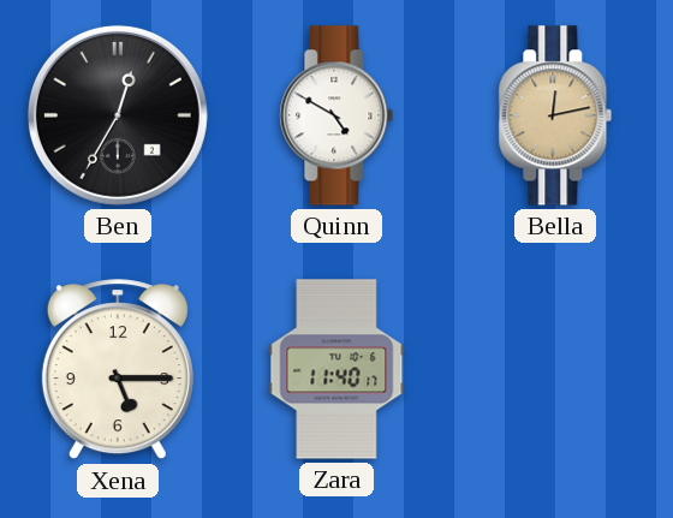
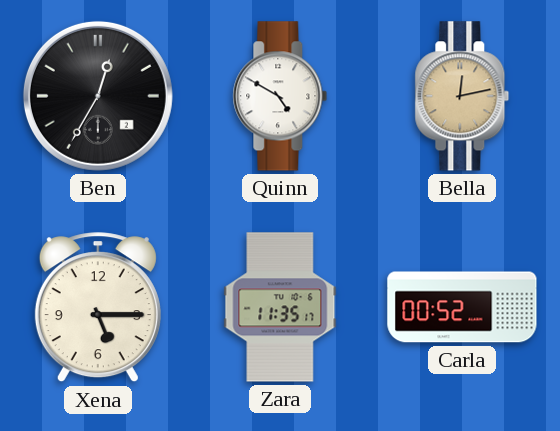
Zara: 11:40 -> 11:35 (280, 307)
Carla: none -> 00:52 (462, 307)
